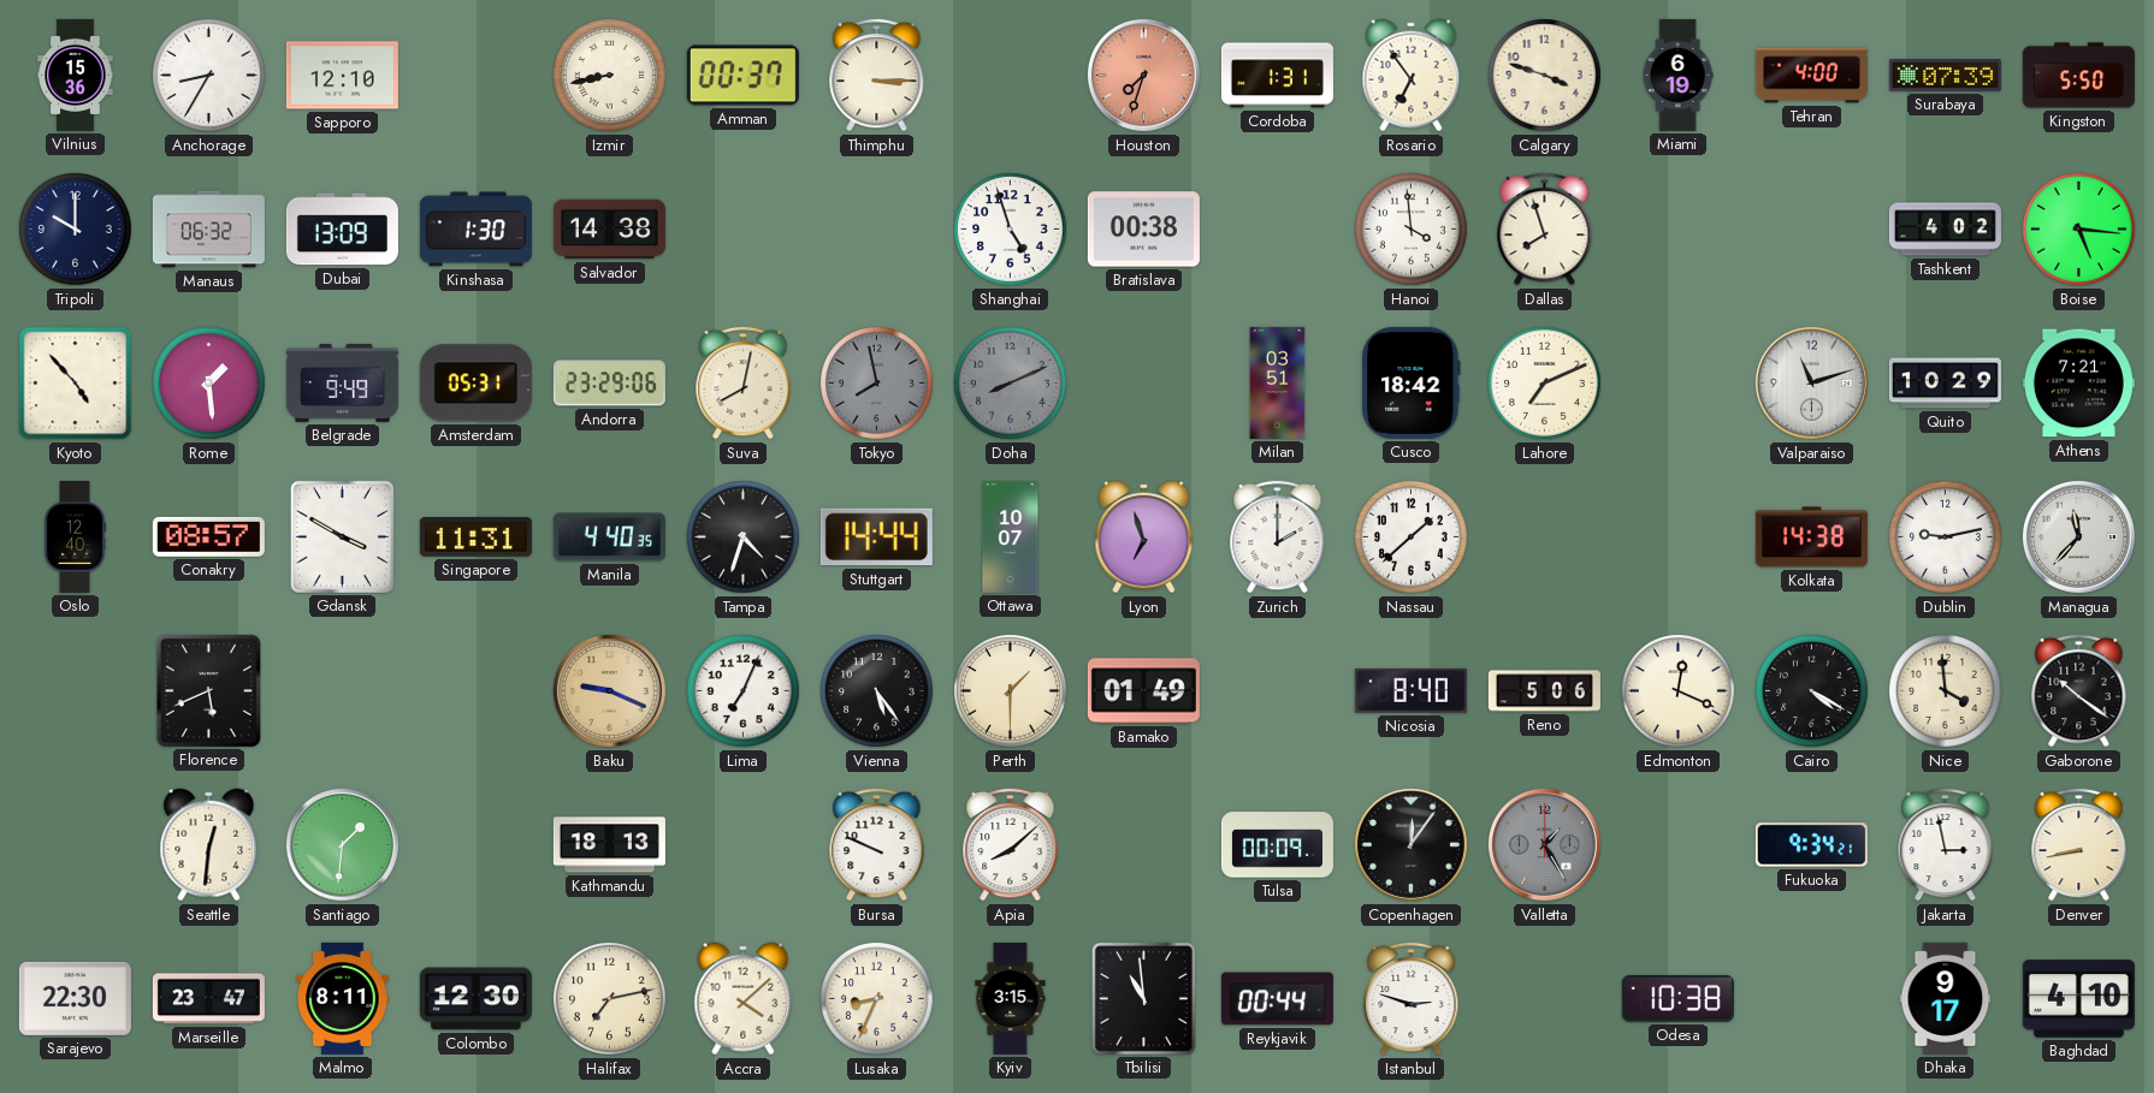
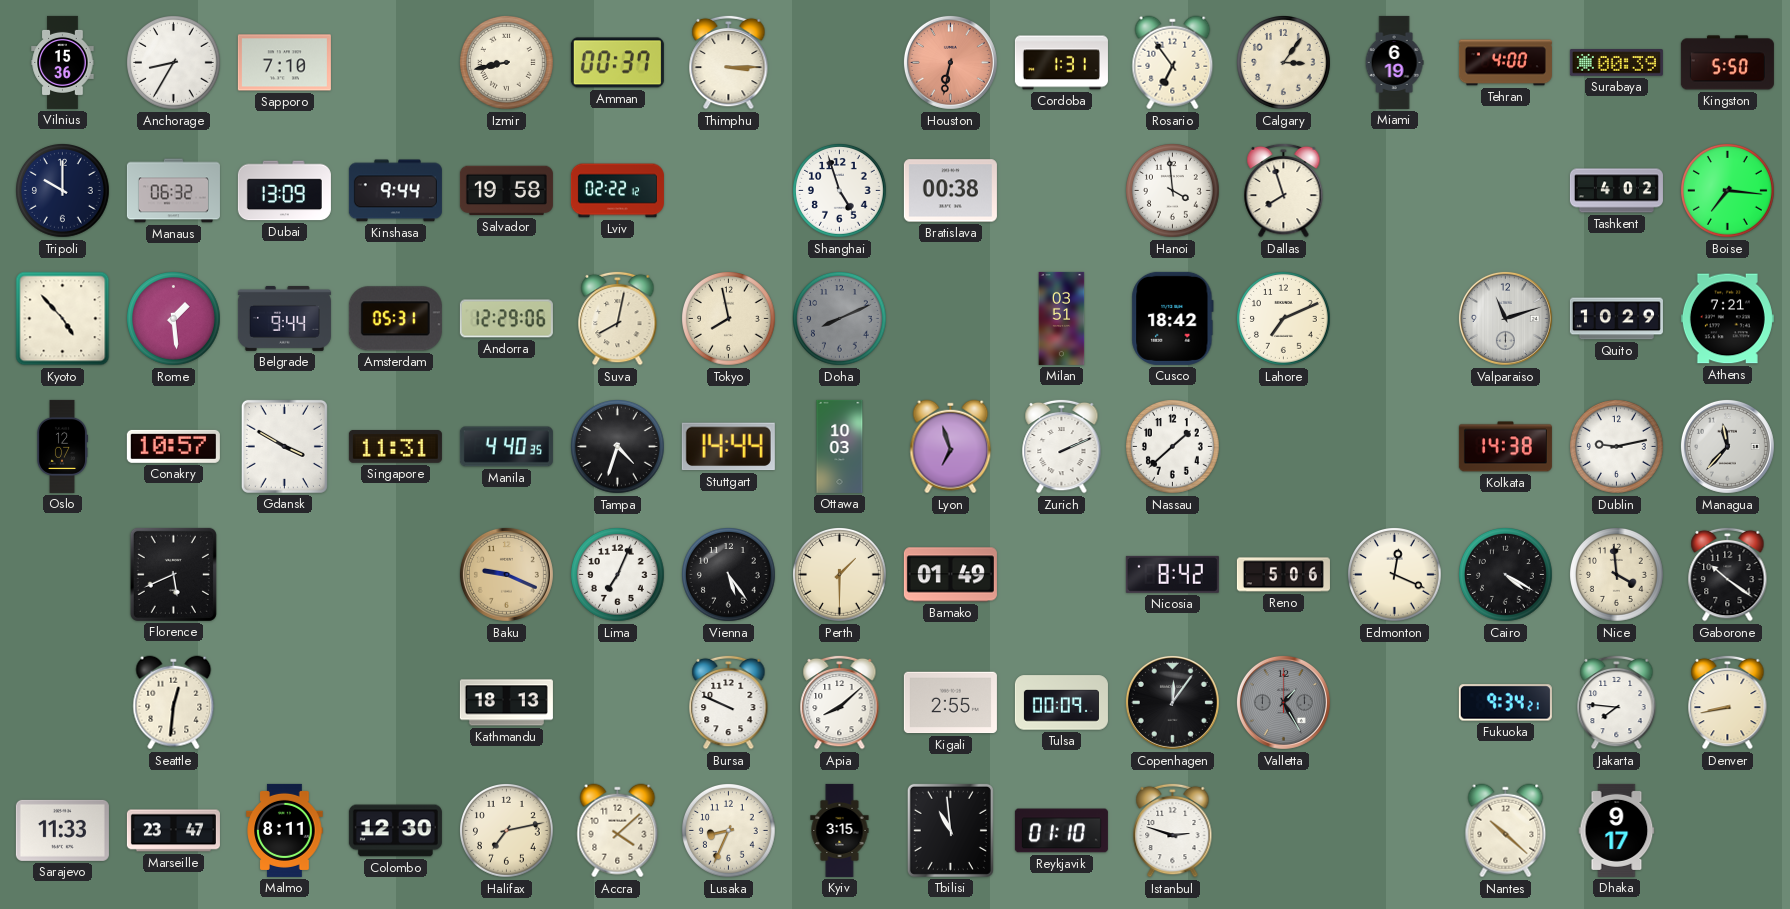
Sapporo: 12:10 -> 7:10 (284, 63)
Houston: 7:33 -> 6:32 (950, 62)
Calgary: 3:48 -> 3:06 (1284, 63)
Surabaya: 07:39 -> 00:39 (1616, 63)
Kinshasa: 1:30 -> 9:44 (395, 191)
Salvador: 14:38 -> 19:58 (506, 191)
Lviv: none -> 02:22 (617, 191)
Boise: 5:16 -> 7:16 (1728, 191)
Belgrade: 9:49 -> 9:44 (284, 318)
Andorra: 23:29 -> 12:29 (506, 319)
Tokyo dial: grey -> cream (729, 319)
Oslo: 12:40 -> 12:07 (62, 446)
Conakry: 08:57 -> 10:57 (173, 446)
Ottawa: 10:07 -> 10:03 (840, 446)
Zurich: 2:00 -> 2:11 (1062, 446)
Nicosia: 8:40 -> 8:42 (1172, 574)
Santiago: 1:31 -> none (342, 844)
Kigali: none -> 2:55 (950, 703)
Jakarta: 2:58 -> 7:46 (1617, 702)
Sarajevo: 22:30 -> 11:33 (62, 830)
Reykjavik: 00:44 -> 01:10 (1061, 831)
Odesa: 10:38 -> none (1677, 998)
Nantes: none -> 10:22 (1506, 831)
Baghdad: 4:10 -> none (2078, 999)
